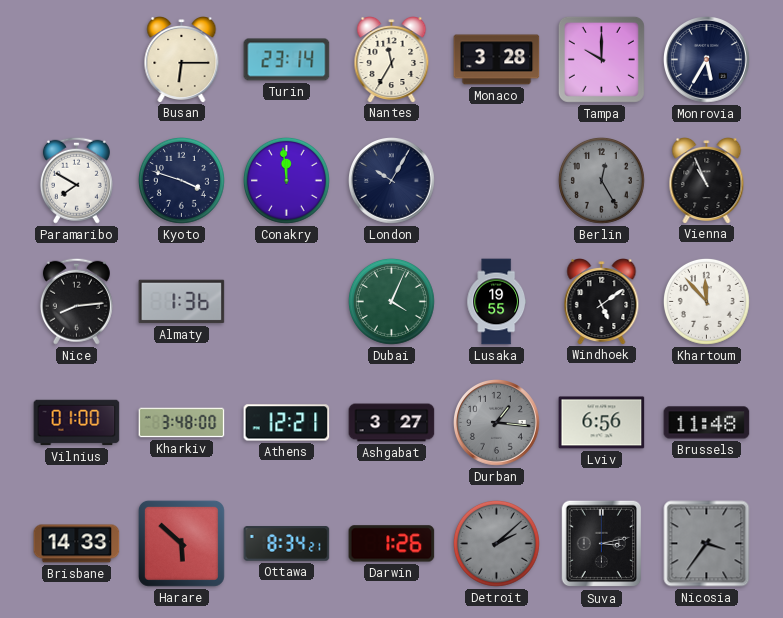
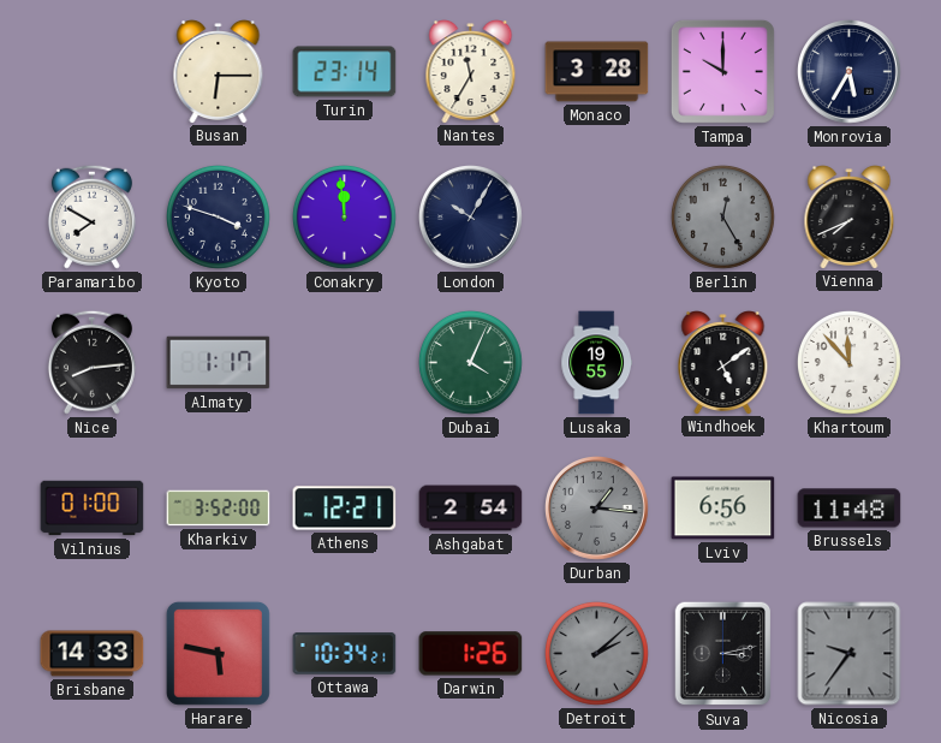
Vienna: 10:56 -> 7:41 (850, 218)
Almaty: 1:36 -> 1:17 (219, 363)
Kharkiv: 3:48 -> 3:52 (219, 509)
Ashgabat: 3:27 -> 2:54 (471, 509)
Harare: 5:52 -> 5:47 (218, 653)
Ottawa: 8:34 -> 10:34 (345, 654)
Nicosia: 3:36 -> 9:36 (850, 654)
